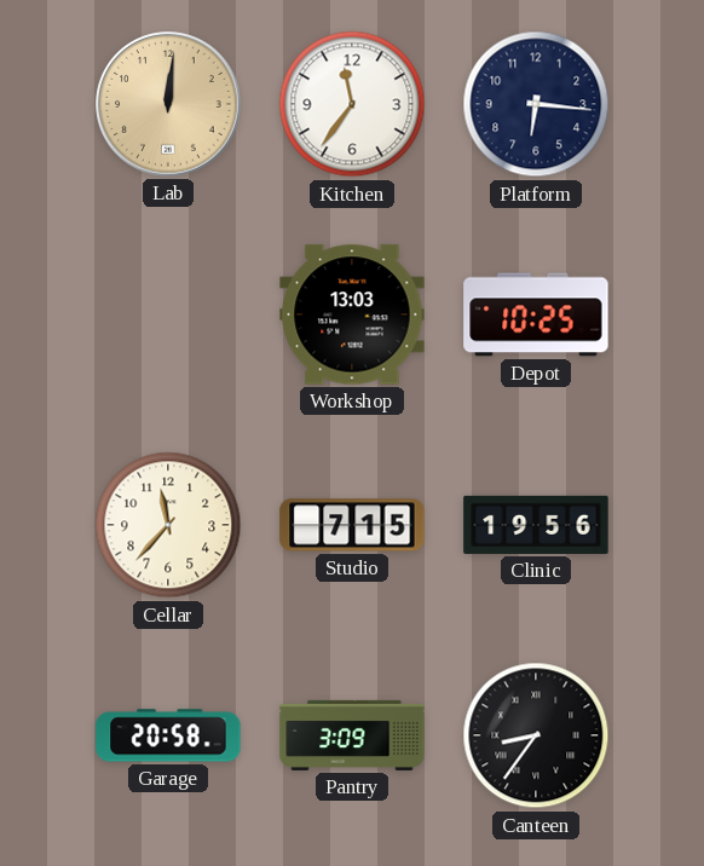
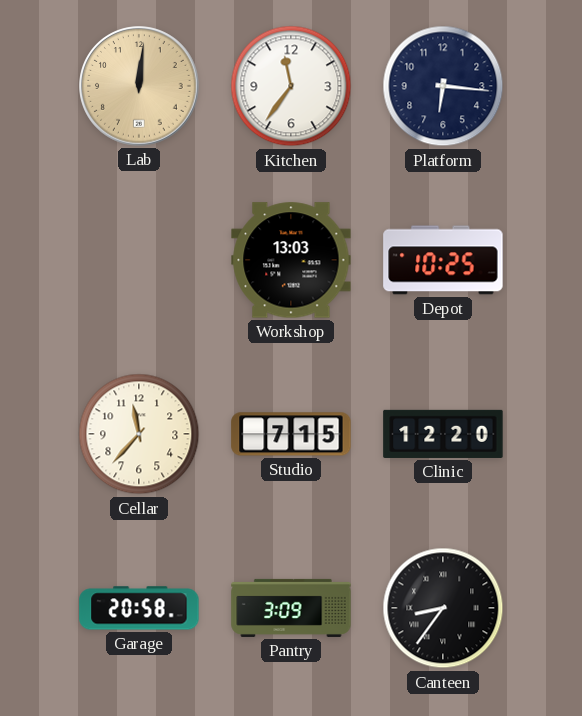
Clinic: 19:56 -> 12:20 (443, 434)
